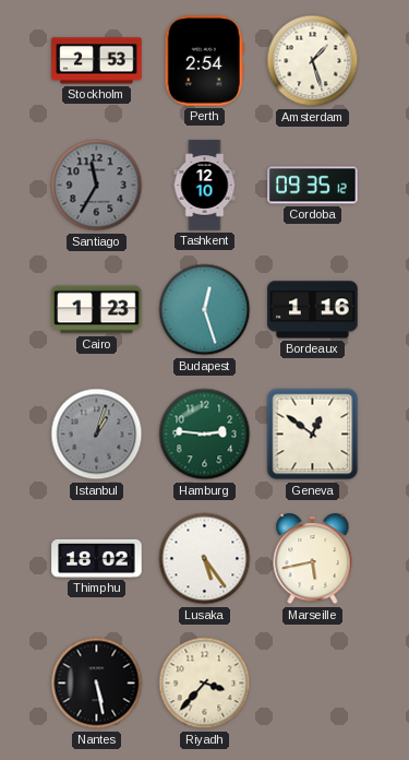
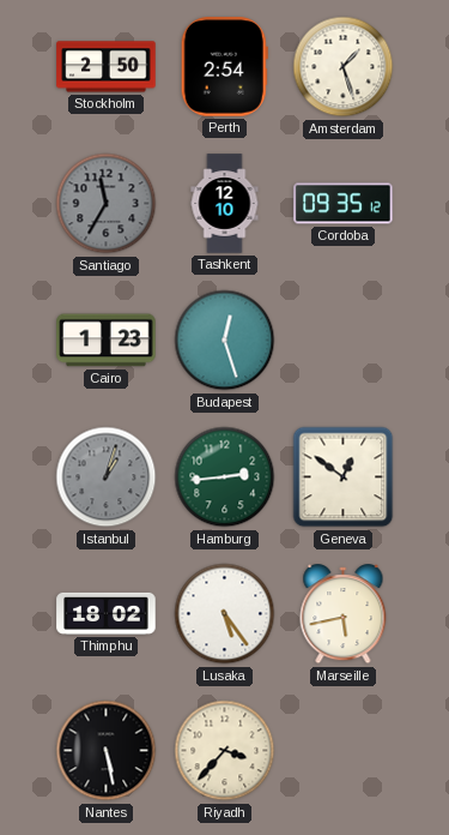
Stockholm: 2:53 -> 2:50 (107, 67)
Bordeaux: 1:16 -> none (313, 310)
Hamburg: 2:46 -> 2:44 (225, 477)
